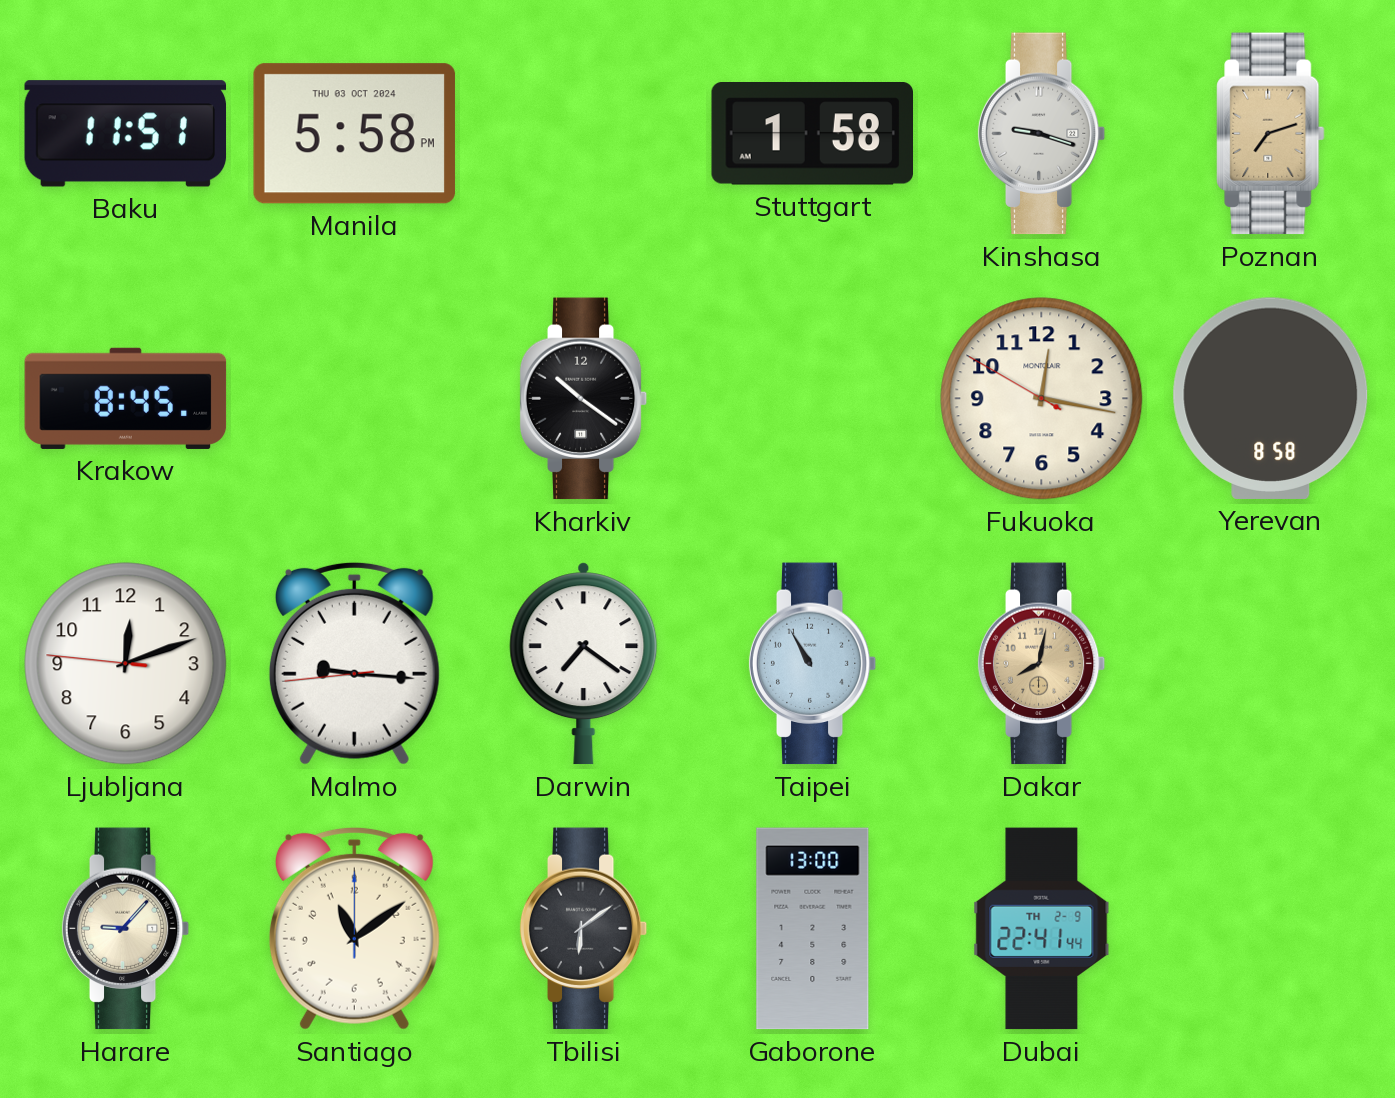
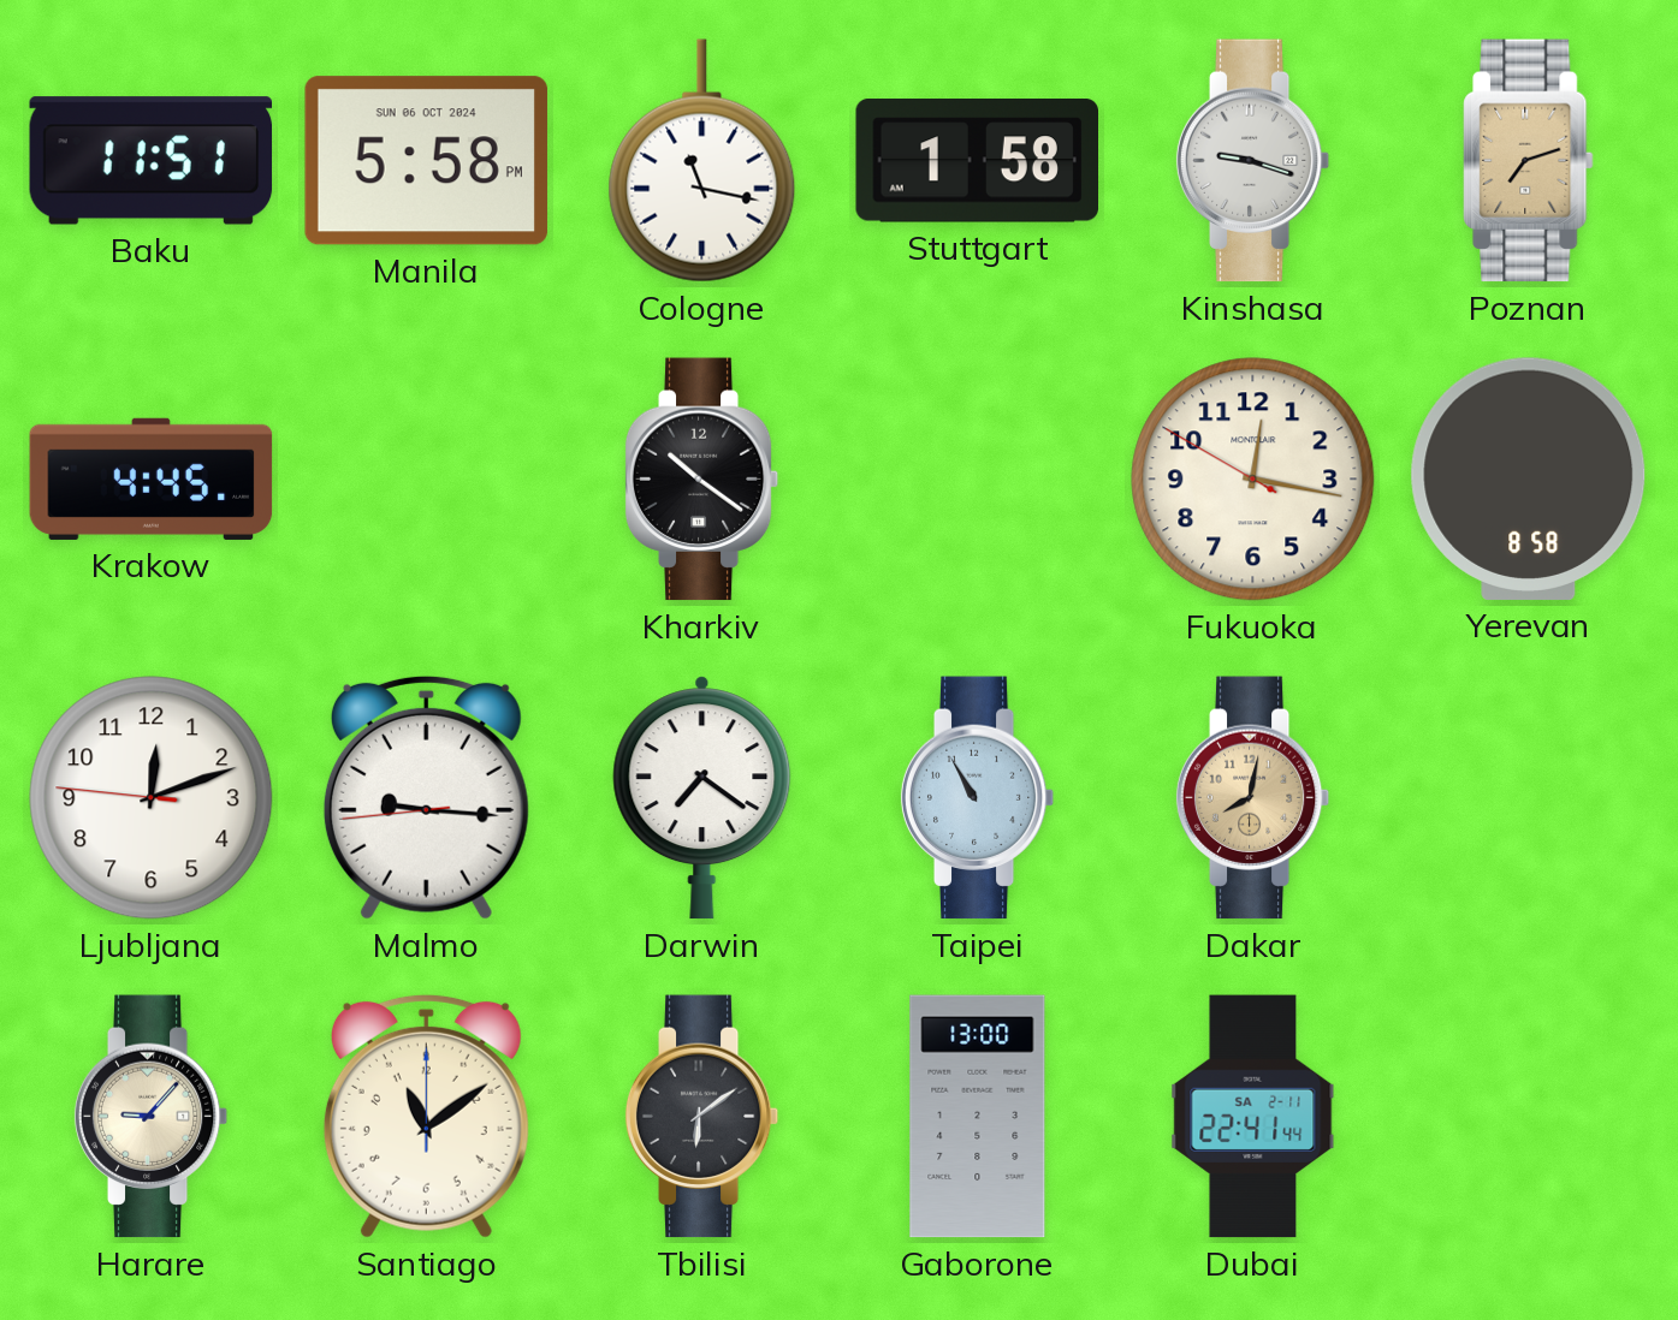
Manila date: THU 03 OCT 2024 -> SUN 06 OCT 2024 (426, 161)
Cologne: none -> 11:17 (702, 161)
Krakow: 8:45 -> 4:45 (152, 478)
Dubai date: TH 2-9 -> SA 2-11 (1253, 1117)
